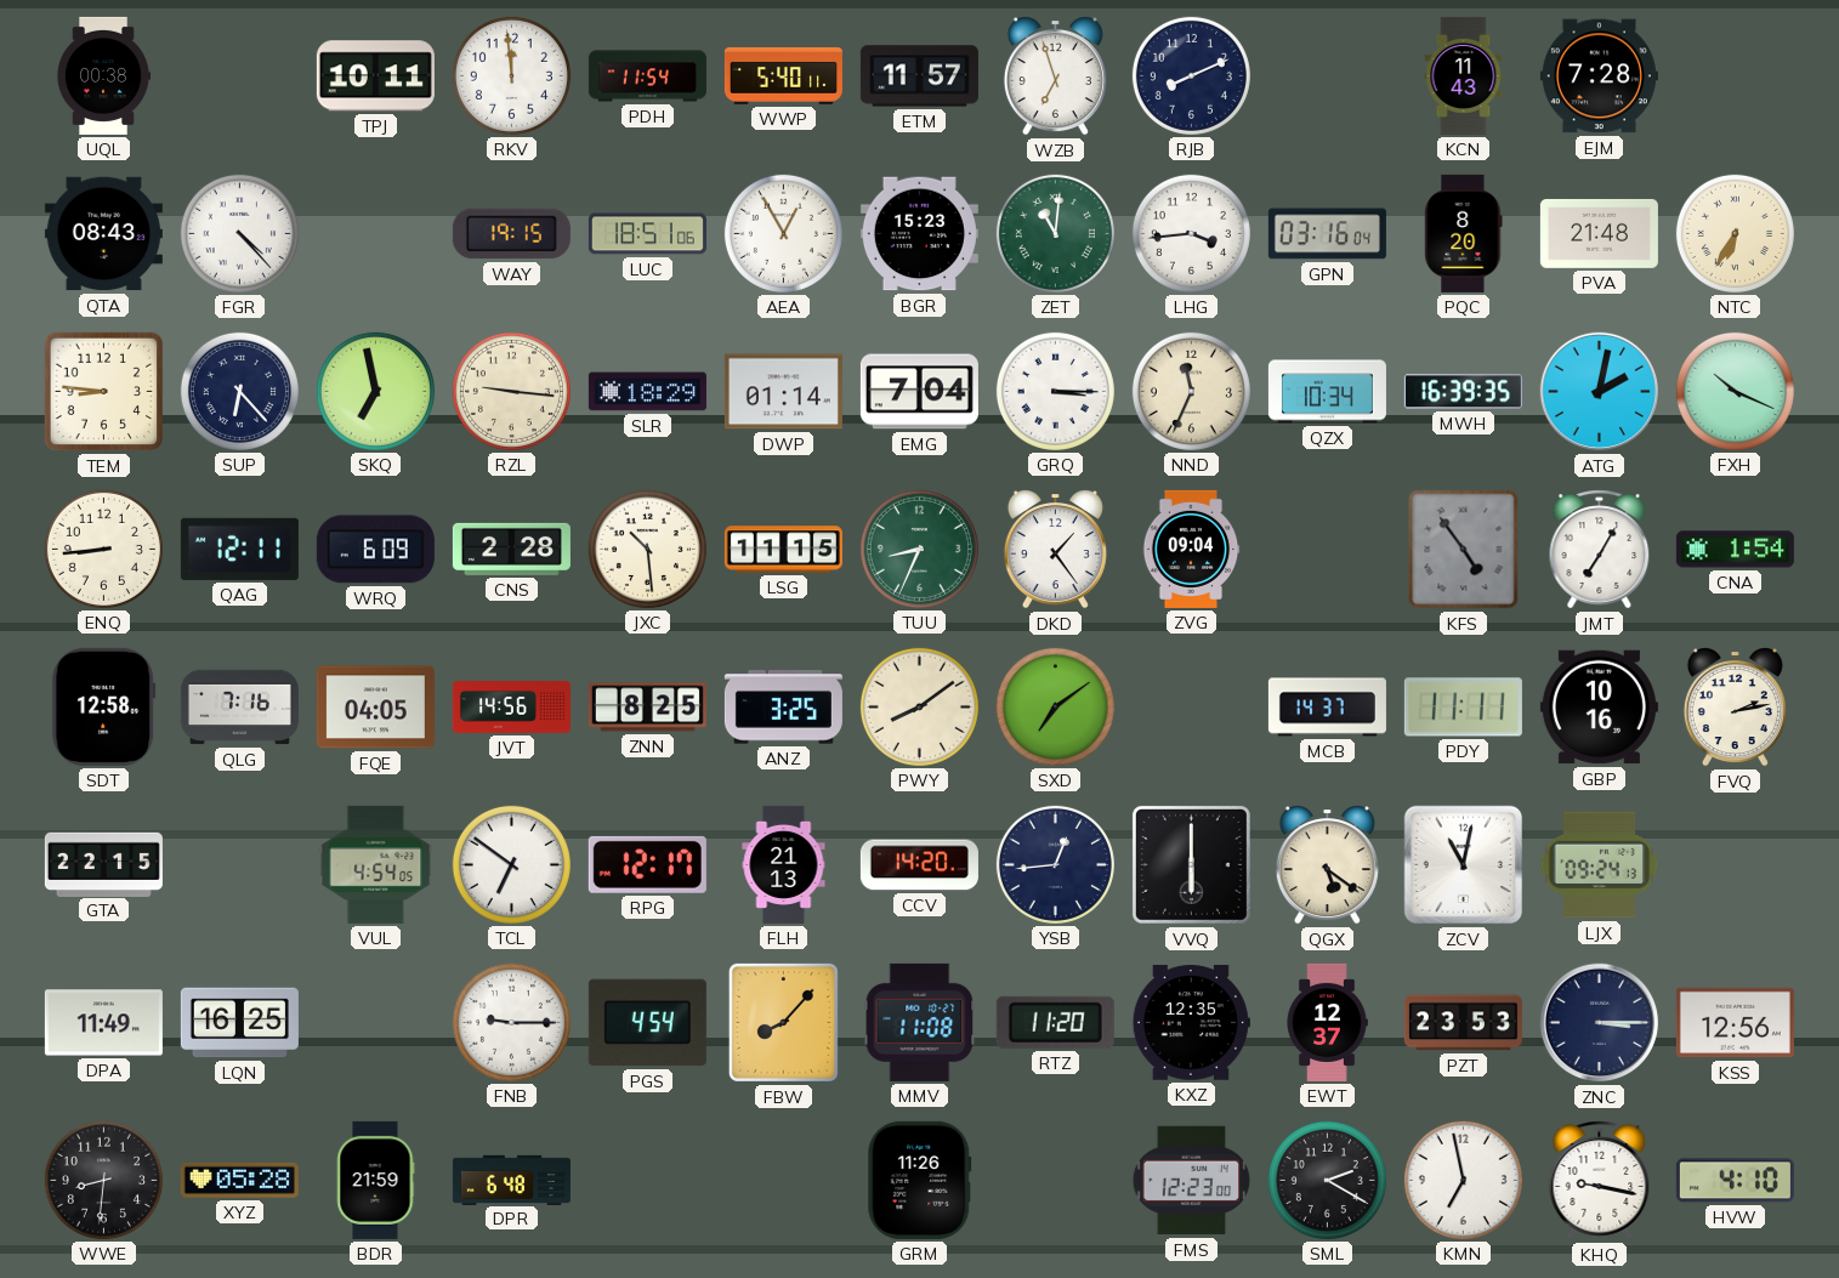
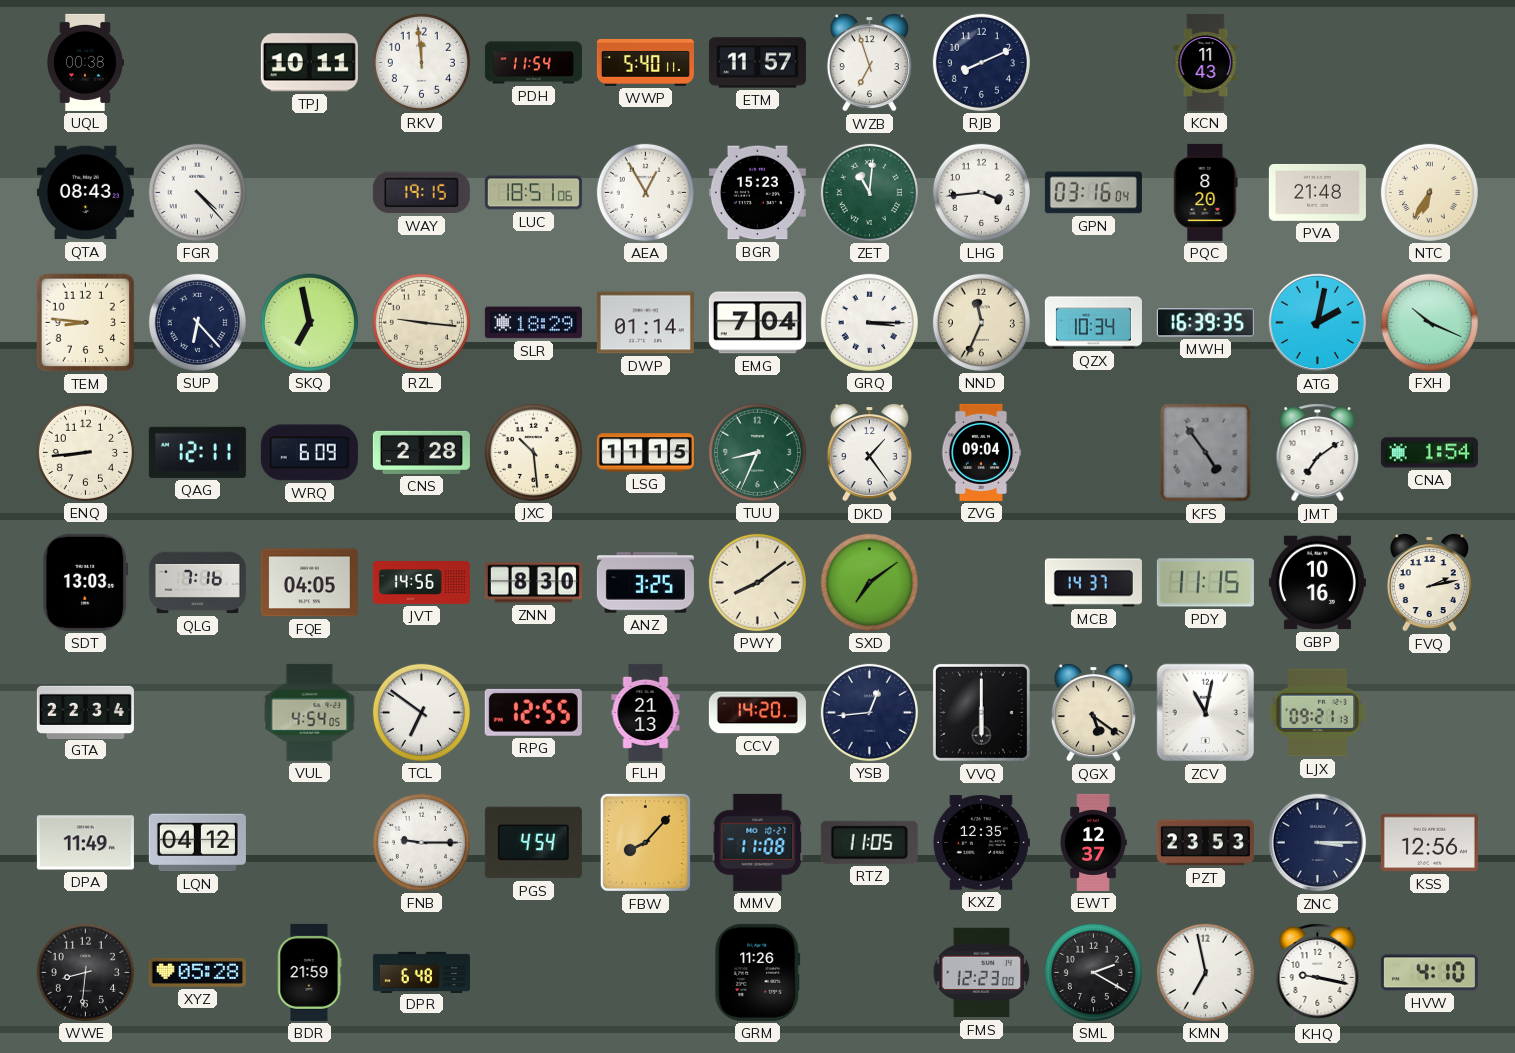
EJM: 7:28 -> none (1599, 76)
JMT: 7:05 -> 7:09 (1318, 453)
SDT: 12:58 -> 13:03 (86, 582)
ZNN: 8:25 -> 8:30 (533, 583)
PDY: 11:11 -> 11:15 (1205, 583)
GTA: 22:15 -> 22:34 (85, 712)
RPG: 12:17 -> 12:55 (533, 712)
LJX: 09:24 -> 09:21 (1318, 713)
LQN: 16:25 -> 04:12 (197, 843)
RTZ: 11:20 -> 11:05 (869, 842)
